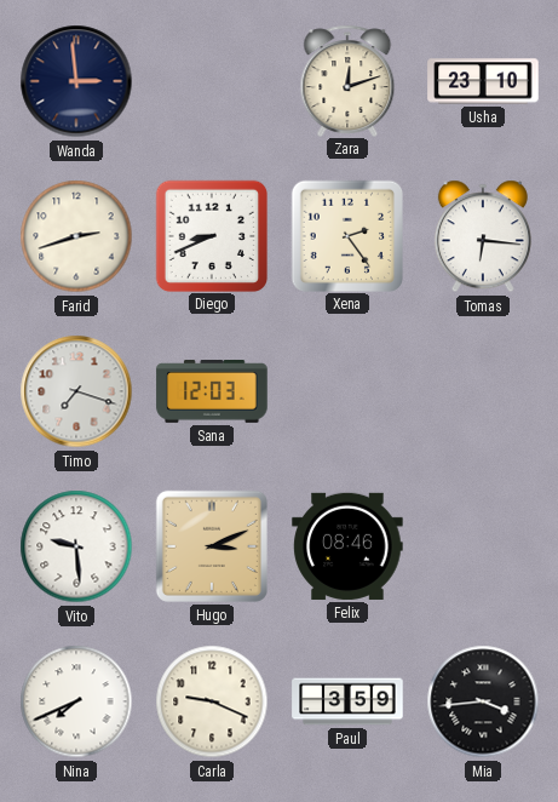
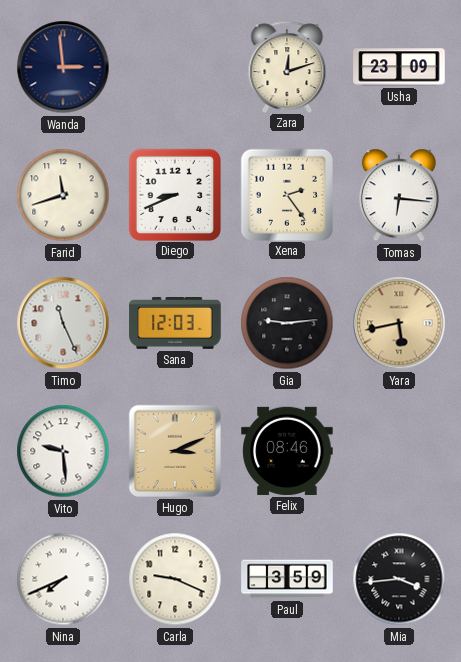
Usha: 23:10 -> 23:09 (399, 67)
Farid: 2:42 -> 11:42 (63, 195)
Timo: 7:18 -> 11:26 (63, 323)
Gia: none -> 9:14 (287, 323)
Yara: none -> 5:43 (399, 323)
